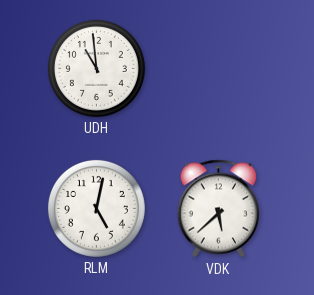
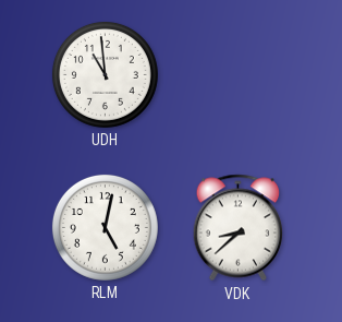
VDK: 5:38 -> 8:38 (239, 228)
